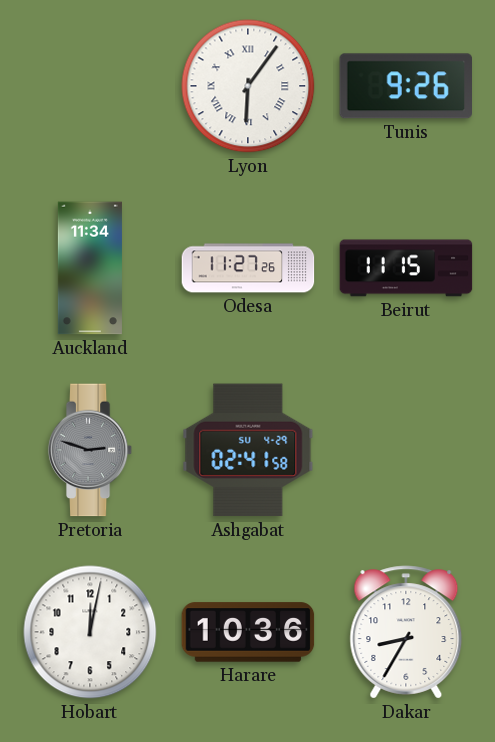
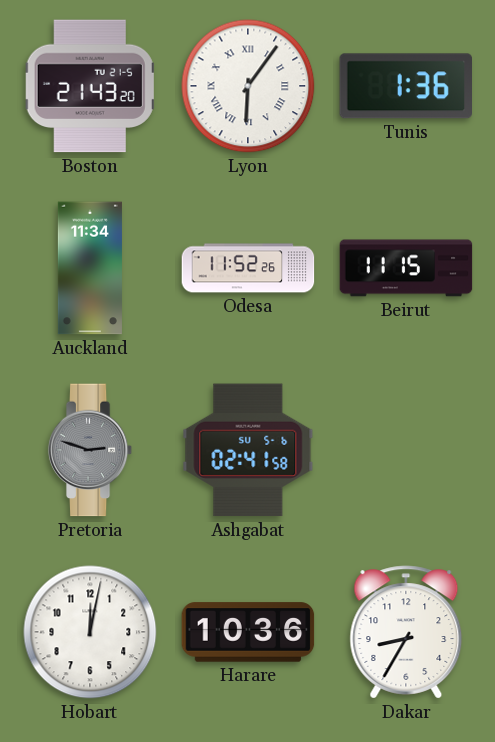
Boston: none -> 21:43 (90, 86)
Tunis: 9:26 -> 1:36 (405, 86)
Odesa: 11:27 -> 11:52 (248, 268)
Ashgabat date: SU 4-29 -> SU 5-6 (248, 450)
